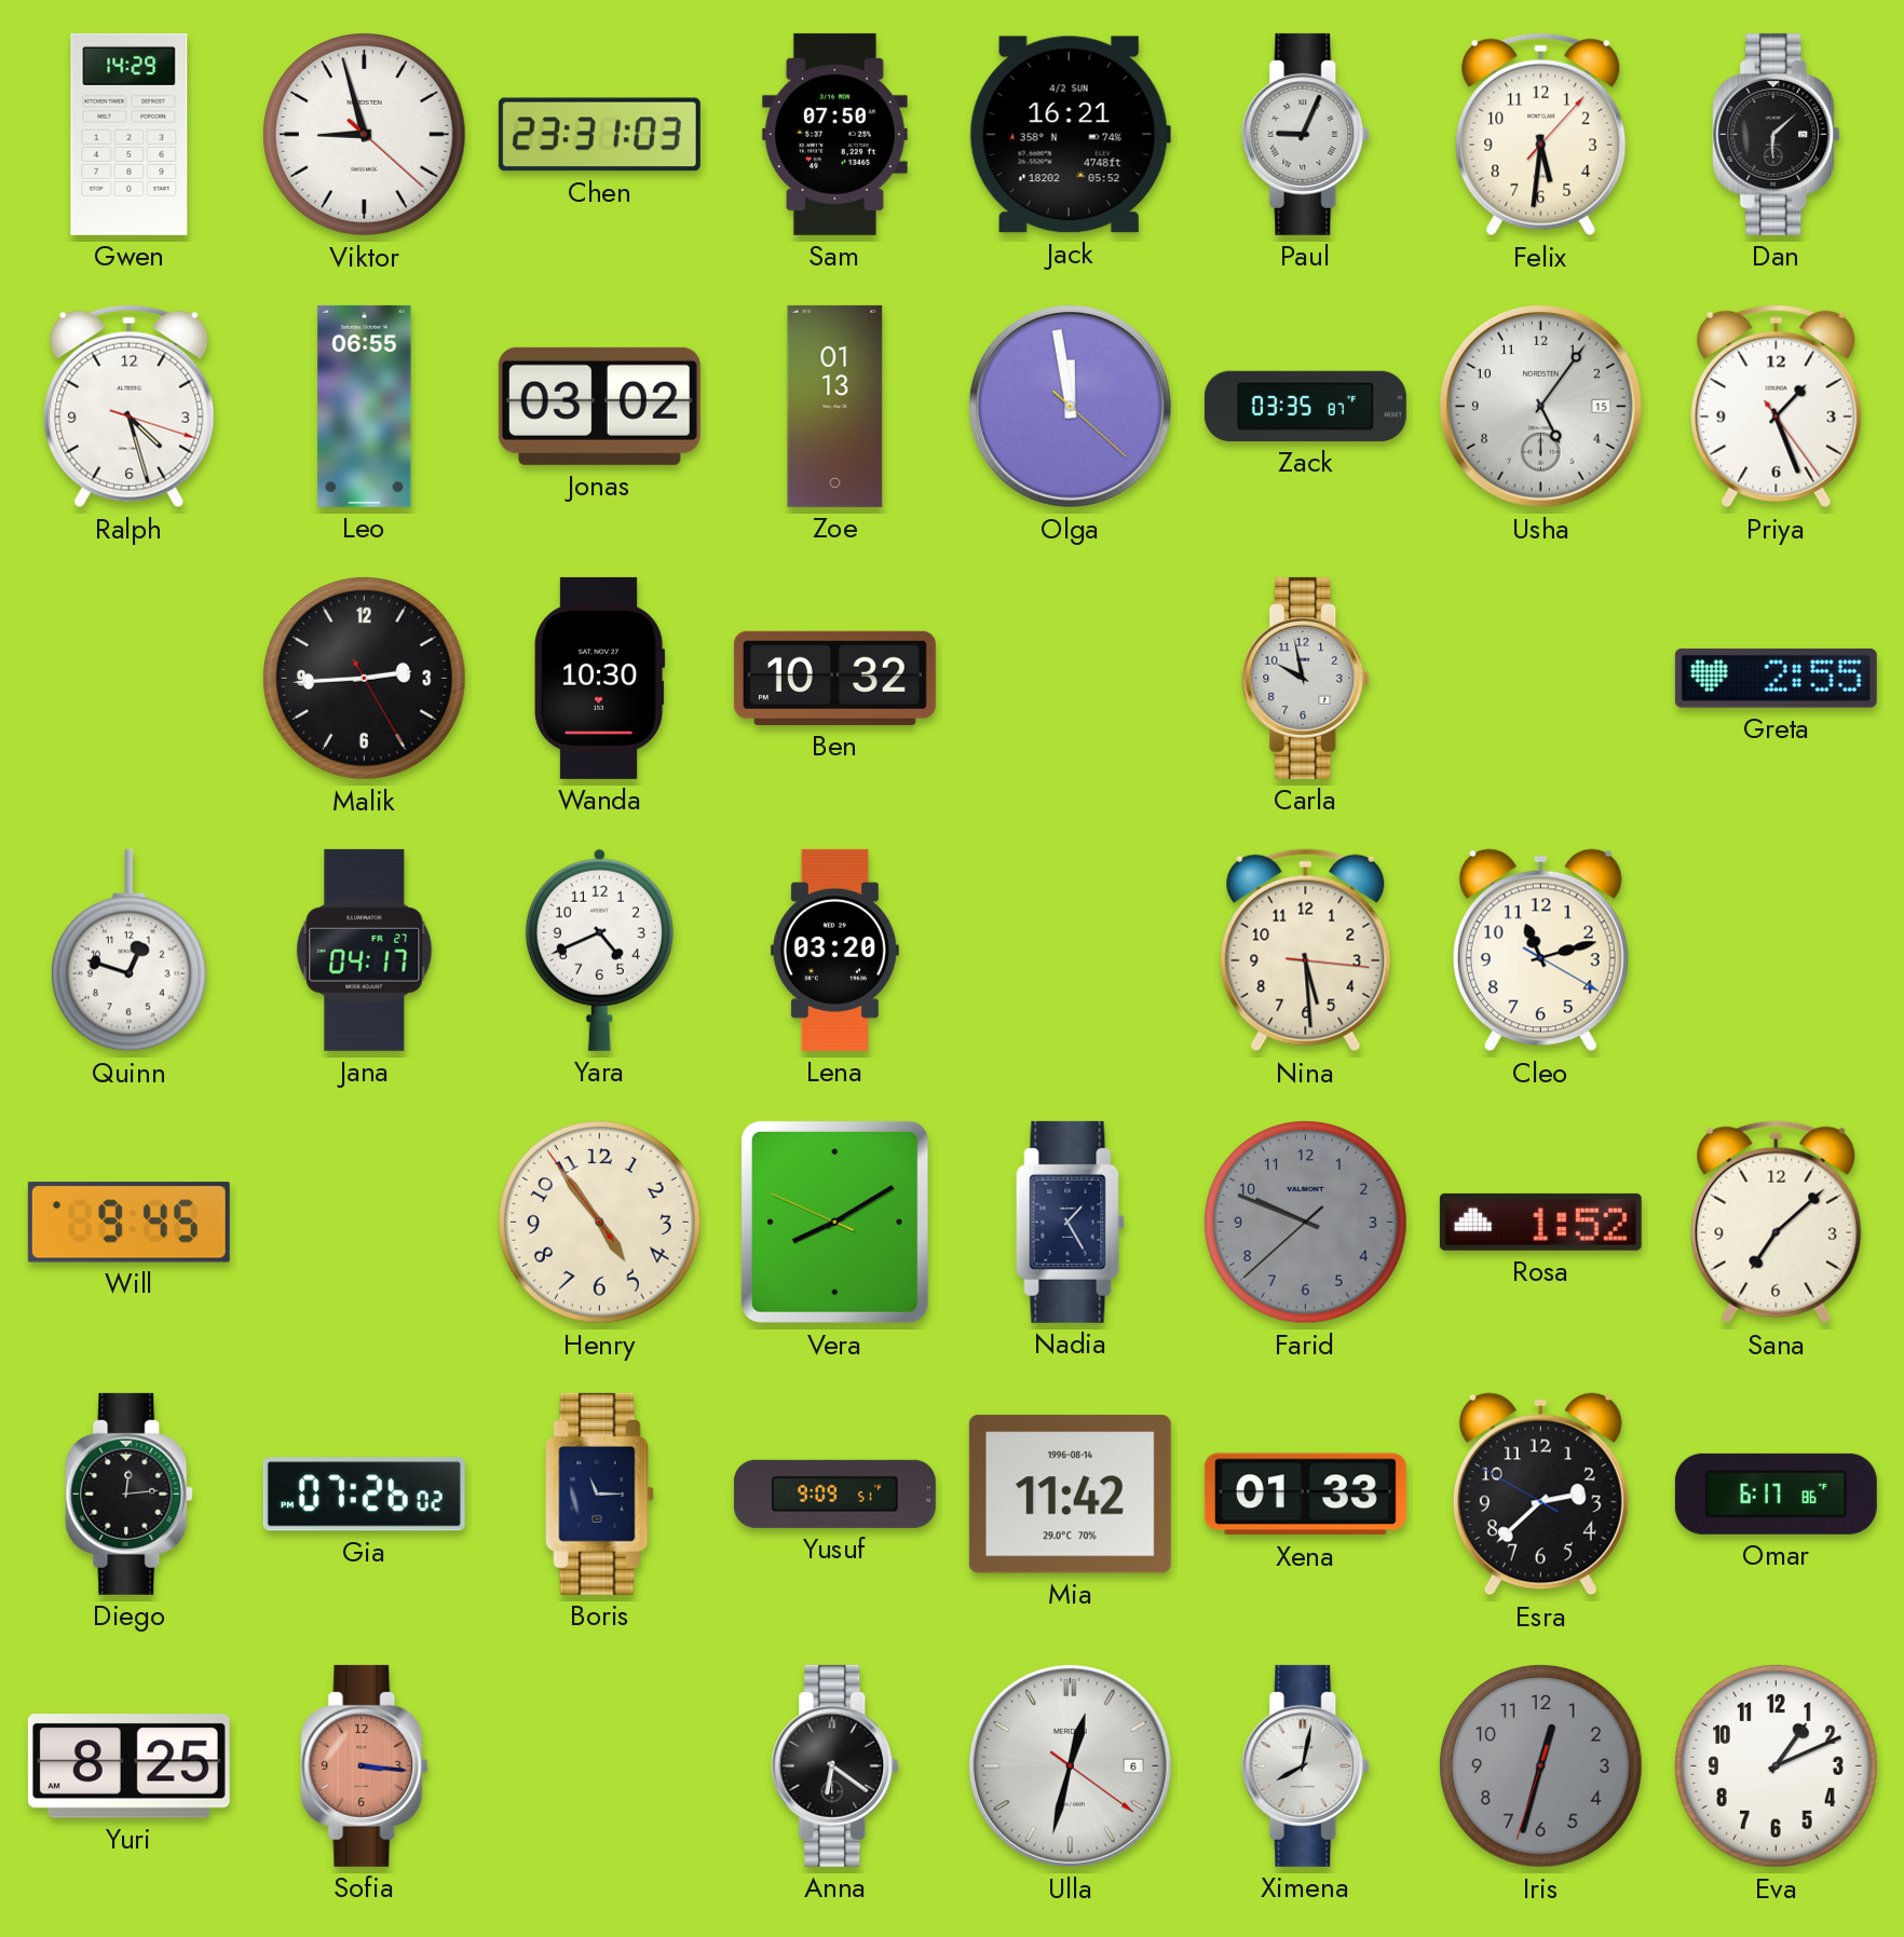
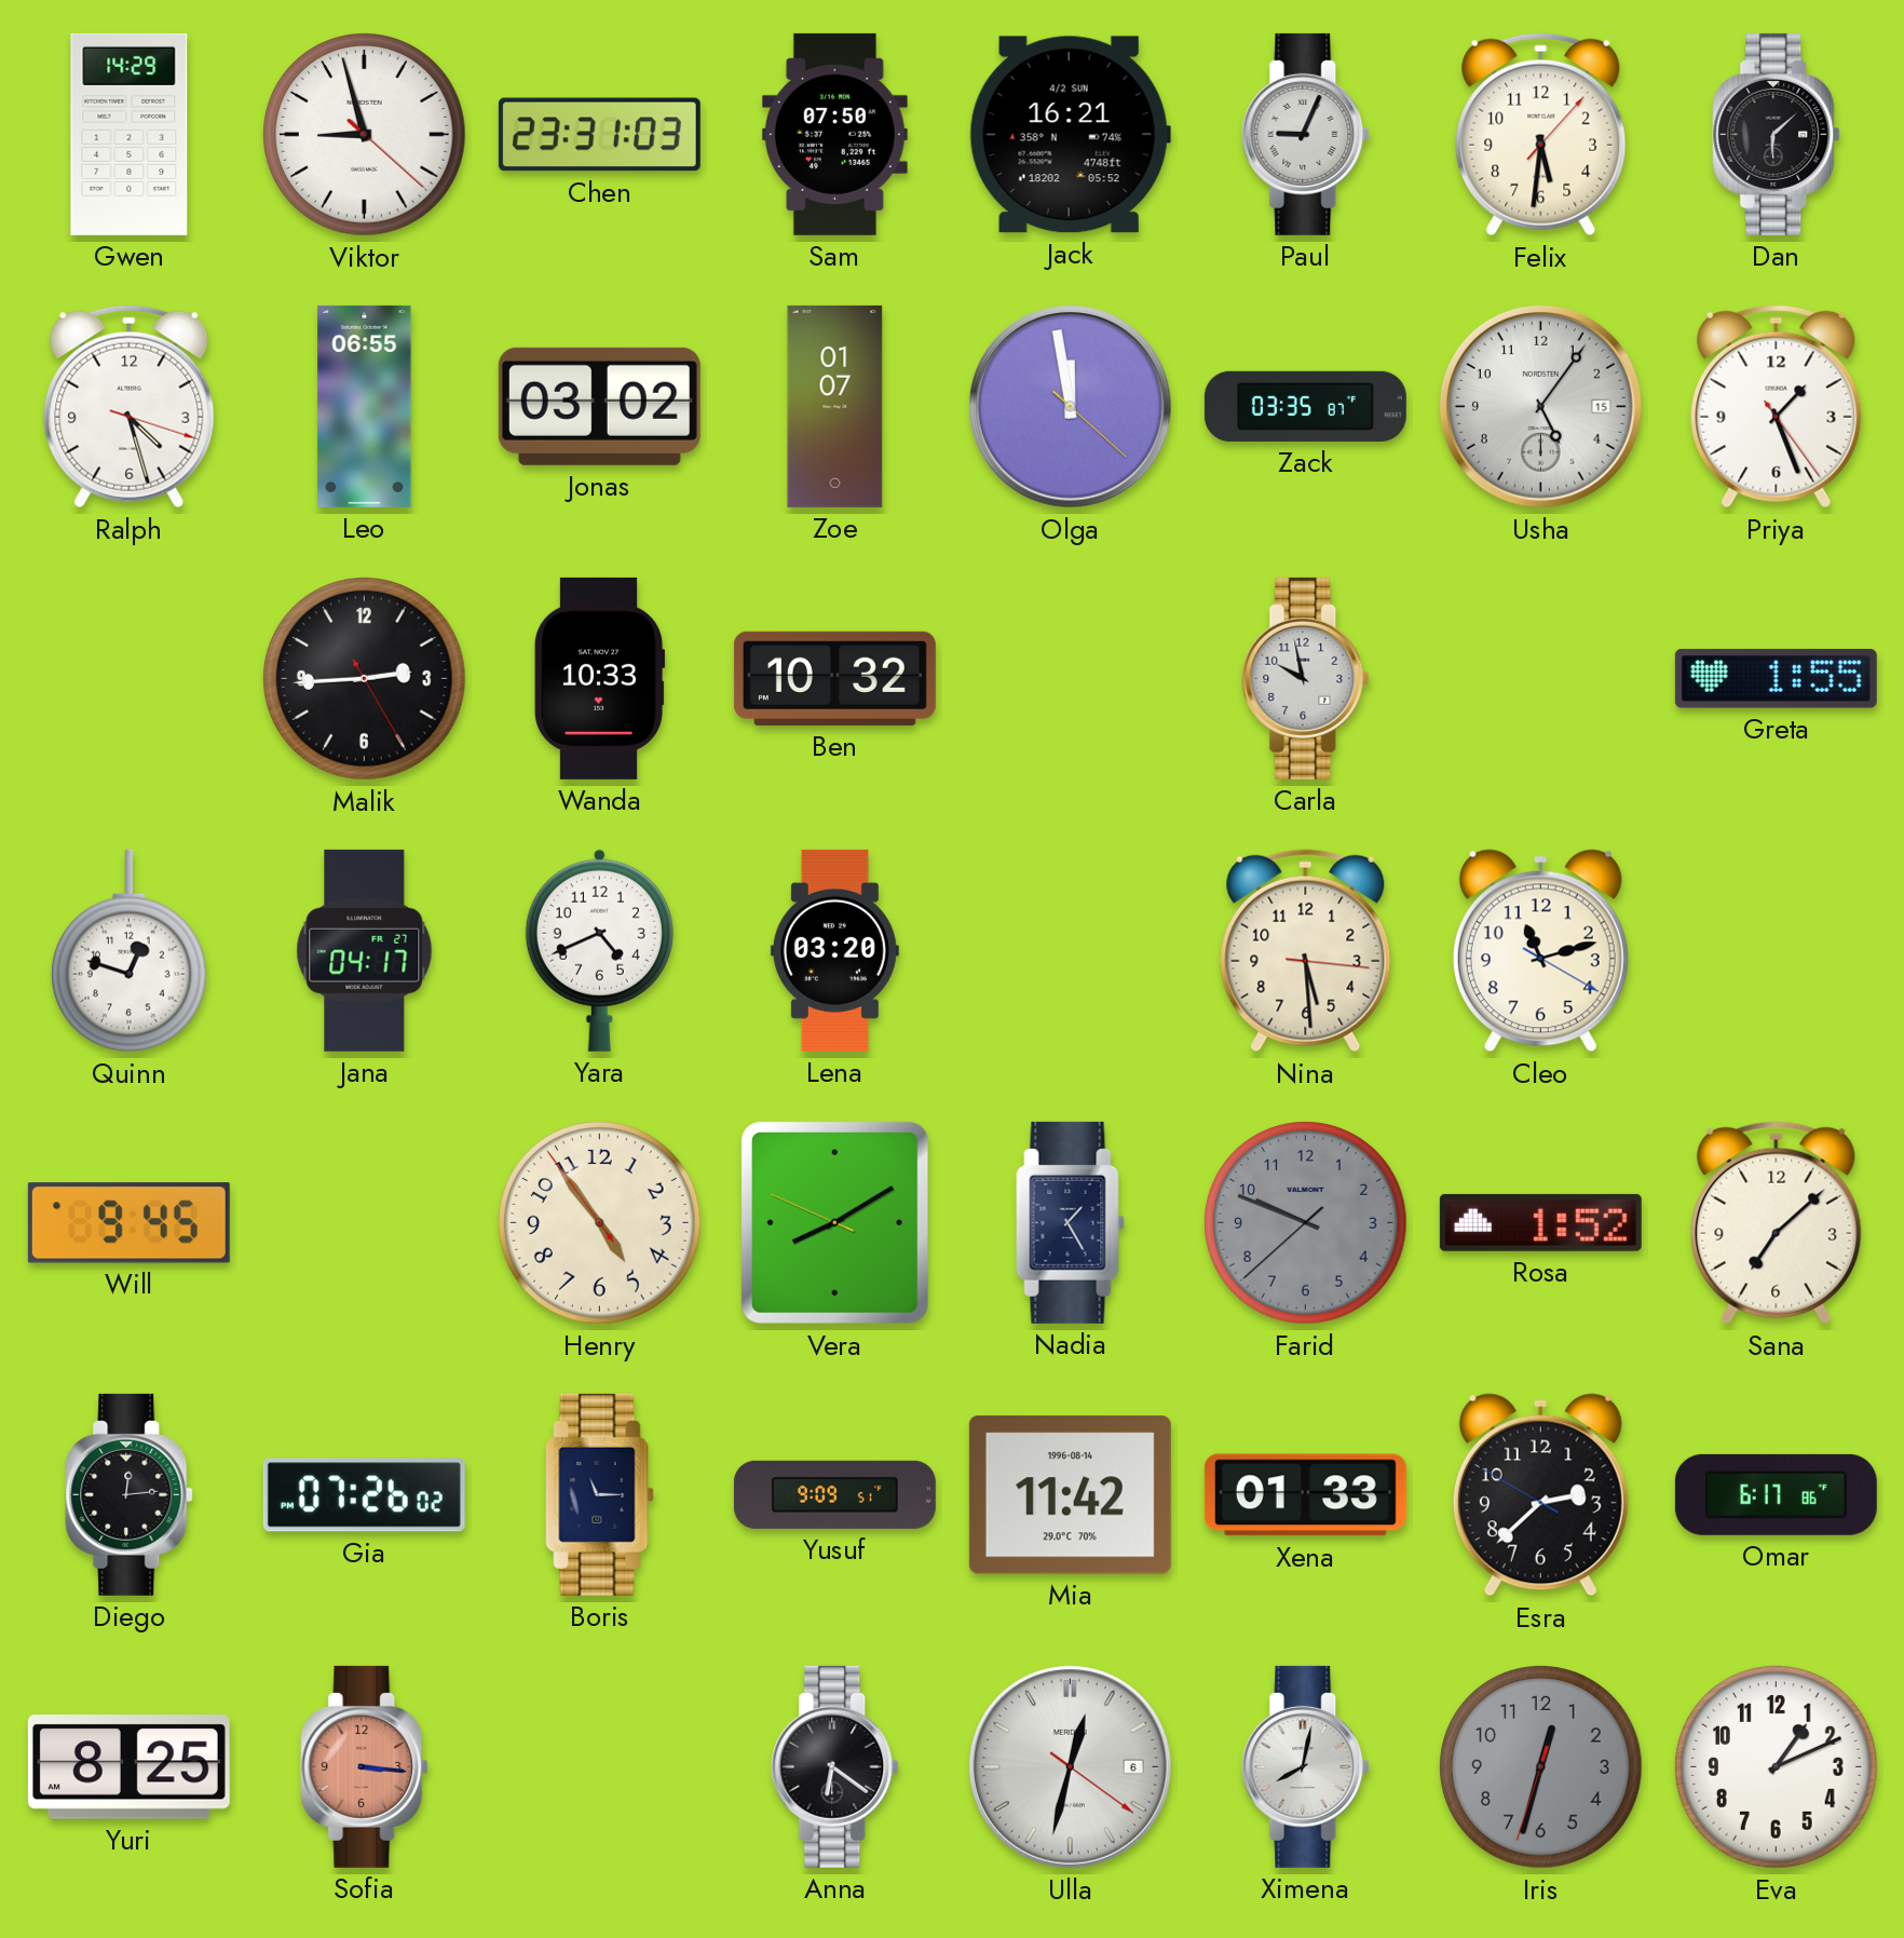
Zoe: 01:13 -> 01:07 (835, 406)
Wanda: 10:30 -> 10:33 (599, 678)
Greta: 2:55 -> 1:55 (1776, 678)
